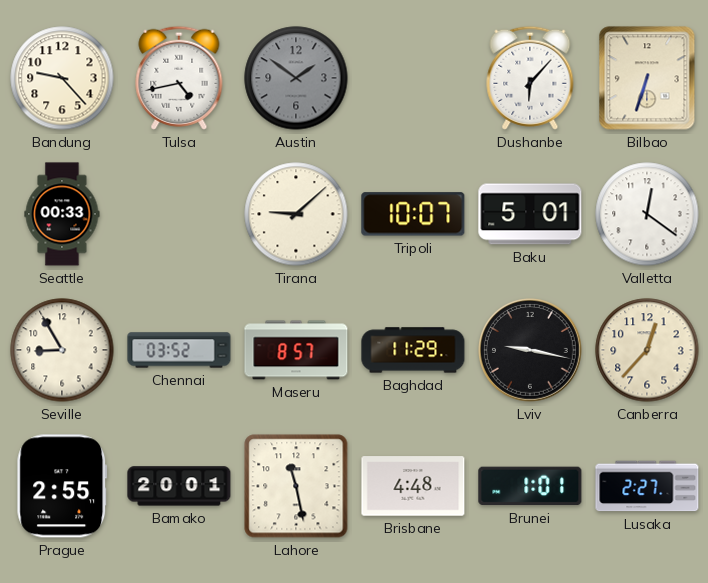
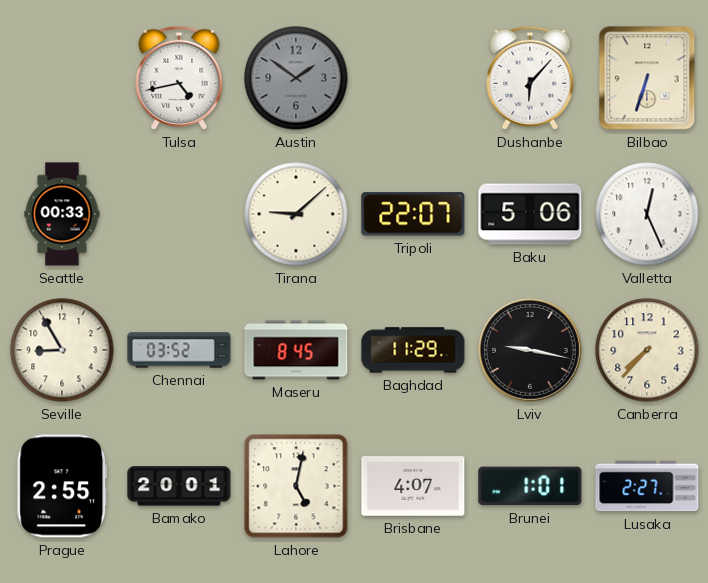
Bandung: 9:23 -> none (62, 78)
Tripoli: 10:07 -> 22:07 (413, 214)
Baku: 5:01 -> 5:06 (530, 214)
Valletta: 12:21 -> 12:26 (647, 214)
Maseru: 8:57 -> 8:45 (296, 350)
Canberra: 12:37 -> 7:37 (647, 350)
Lahore: 11:28 -> 5:02 (296, 486)
Brisbane: 4:48 -> 4:07 (413, 486)
